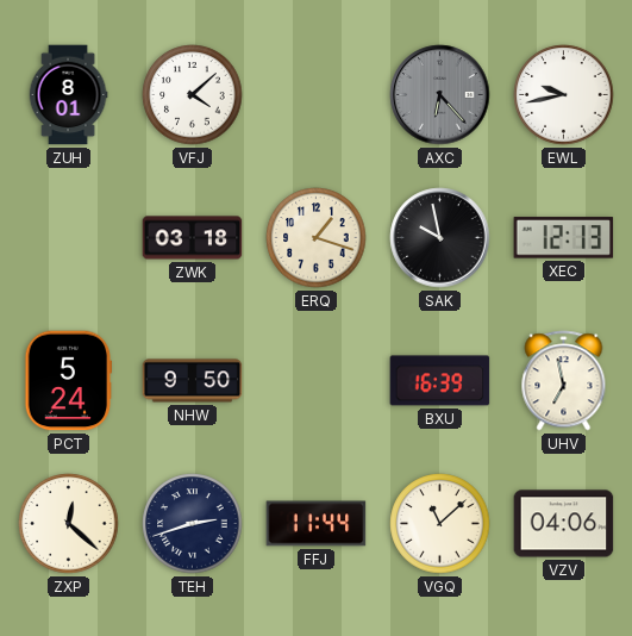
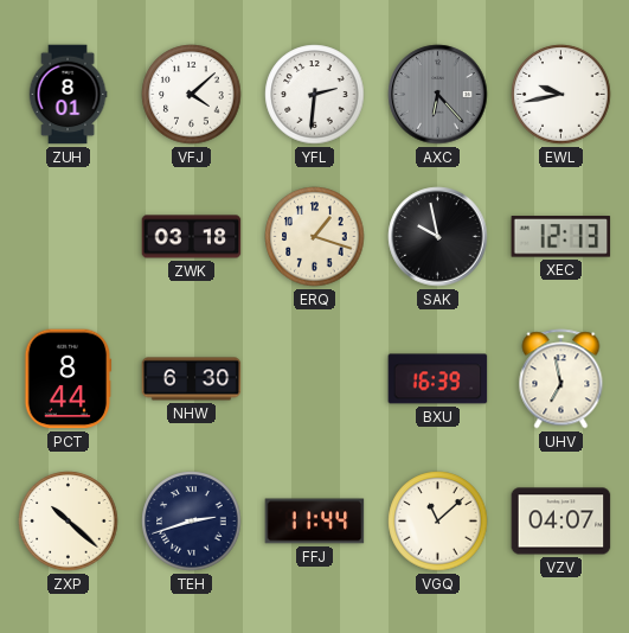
YFL: none -> 2:31 (315, 95)
PCT: 5:24 -> 8:44 (69, 379)
NHW: 9:50 -> 6:30 (192, 379)
ZXP: 12:22 -> 10:22 (69, 522)
VZV: 04:06 -> 04:07 (561, 522)
